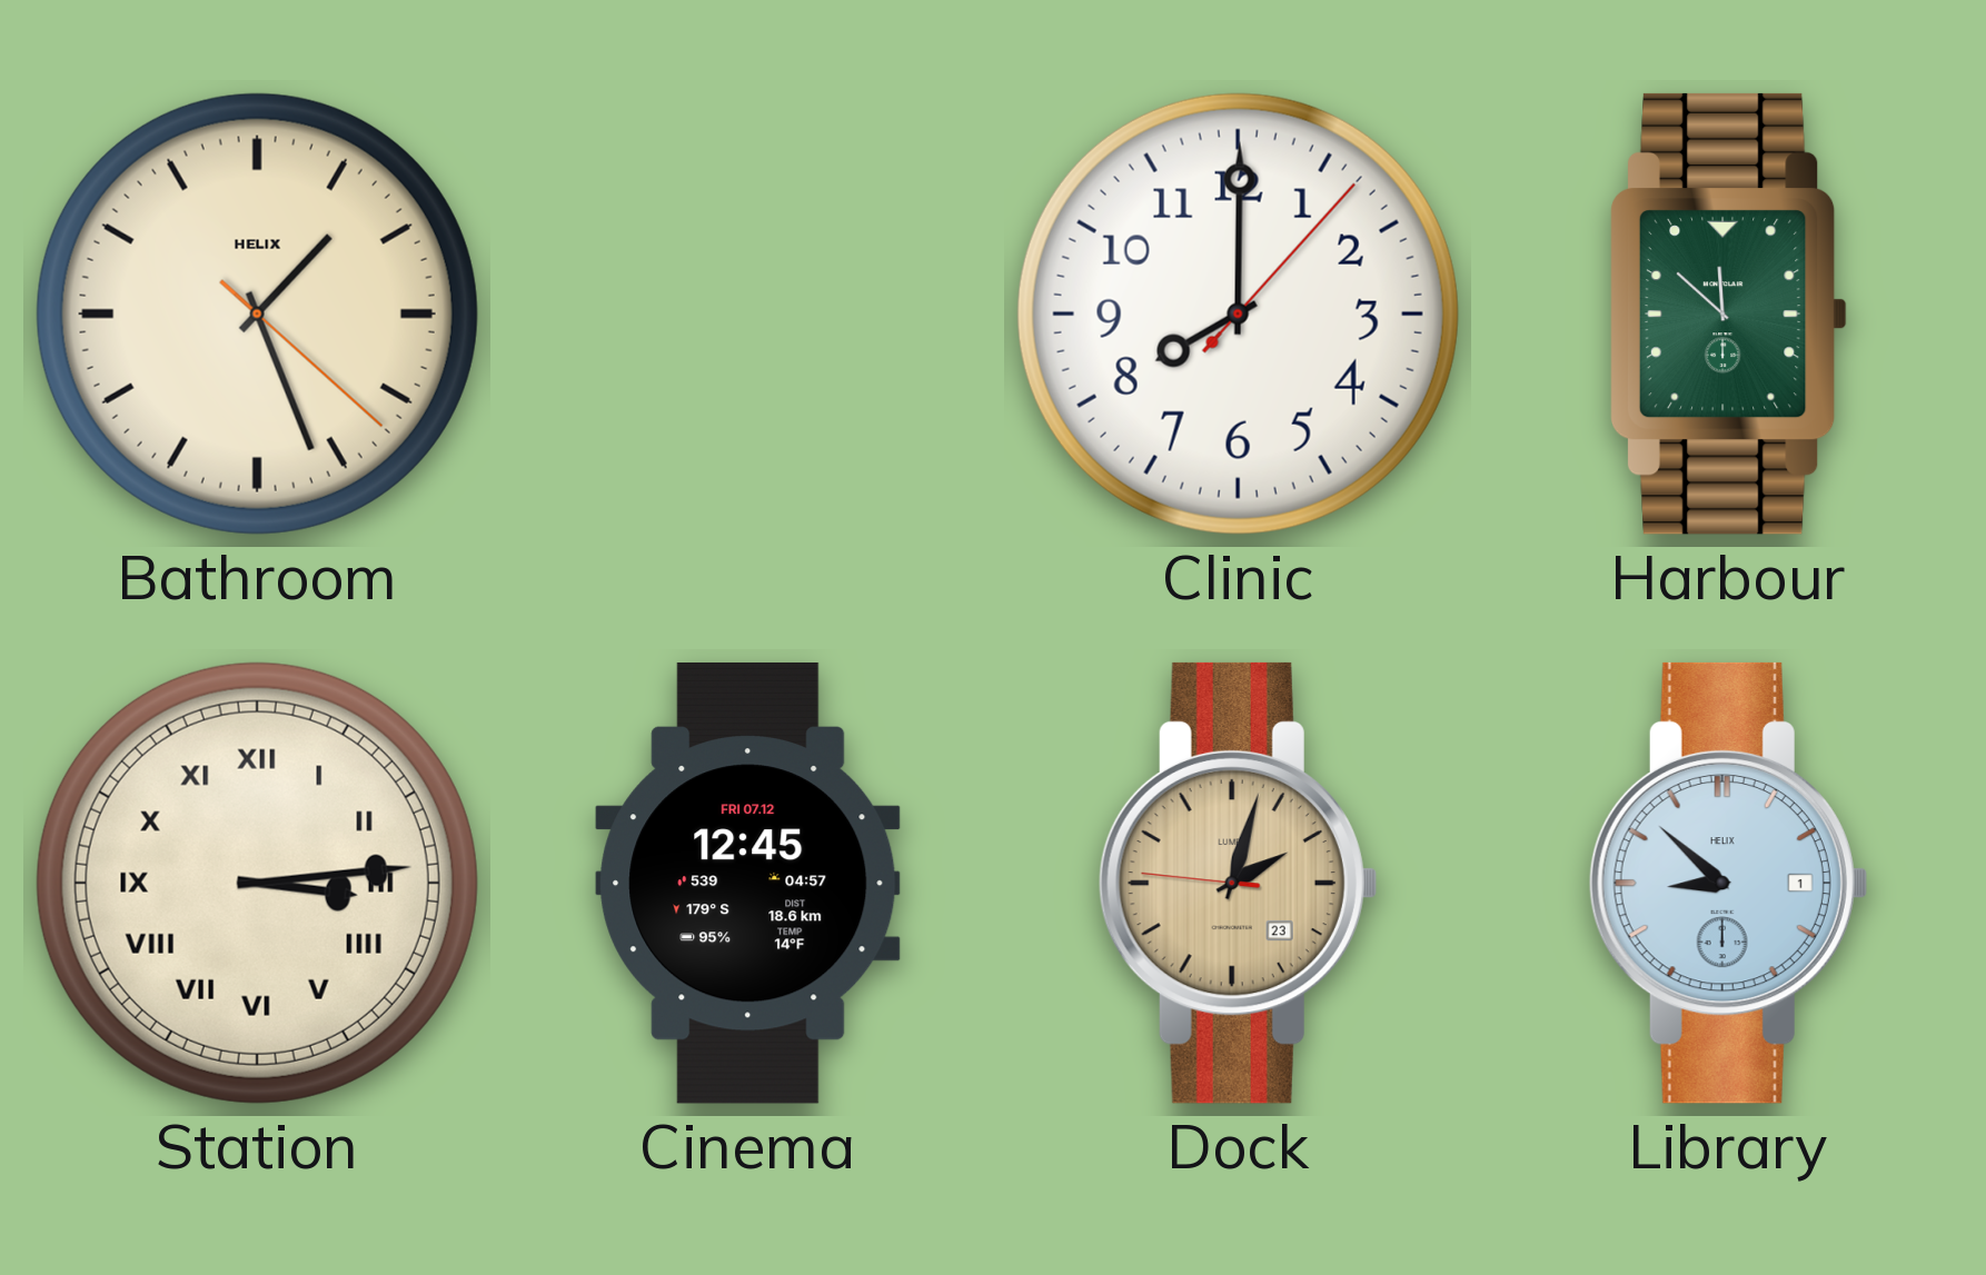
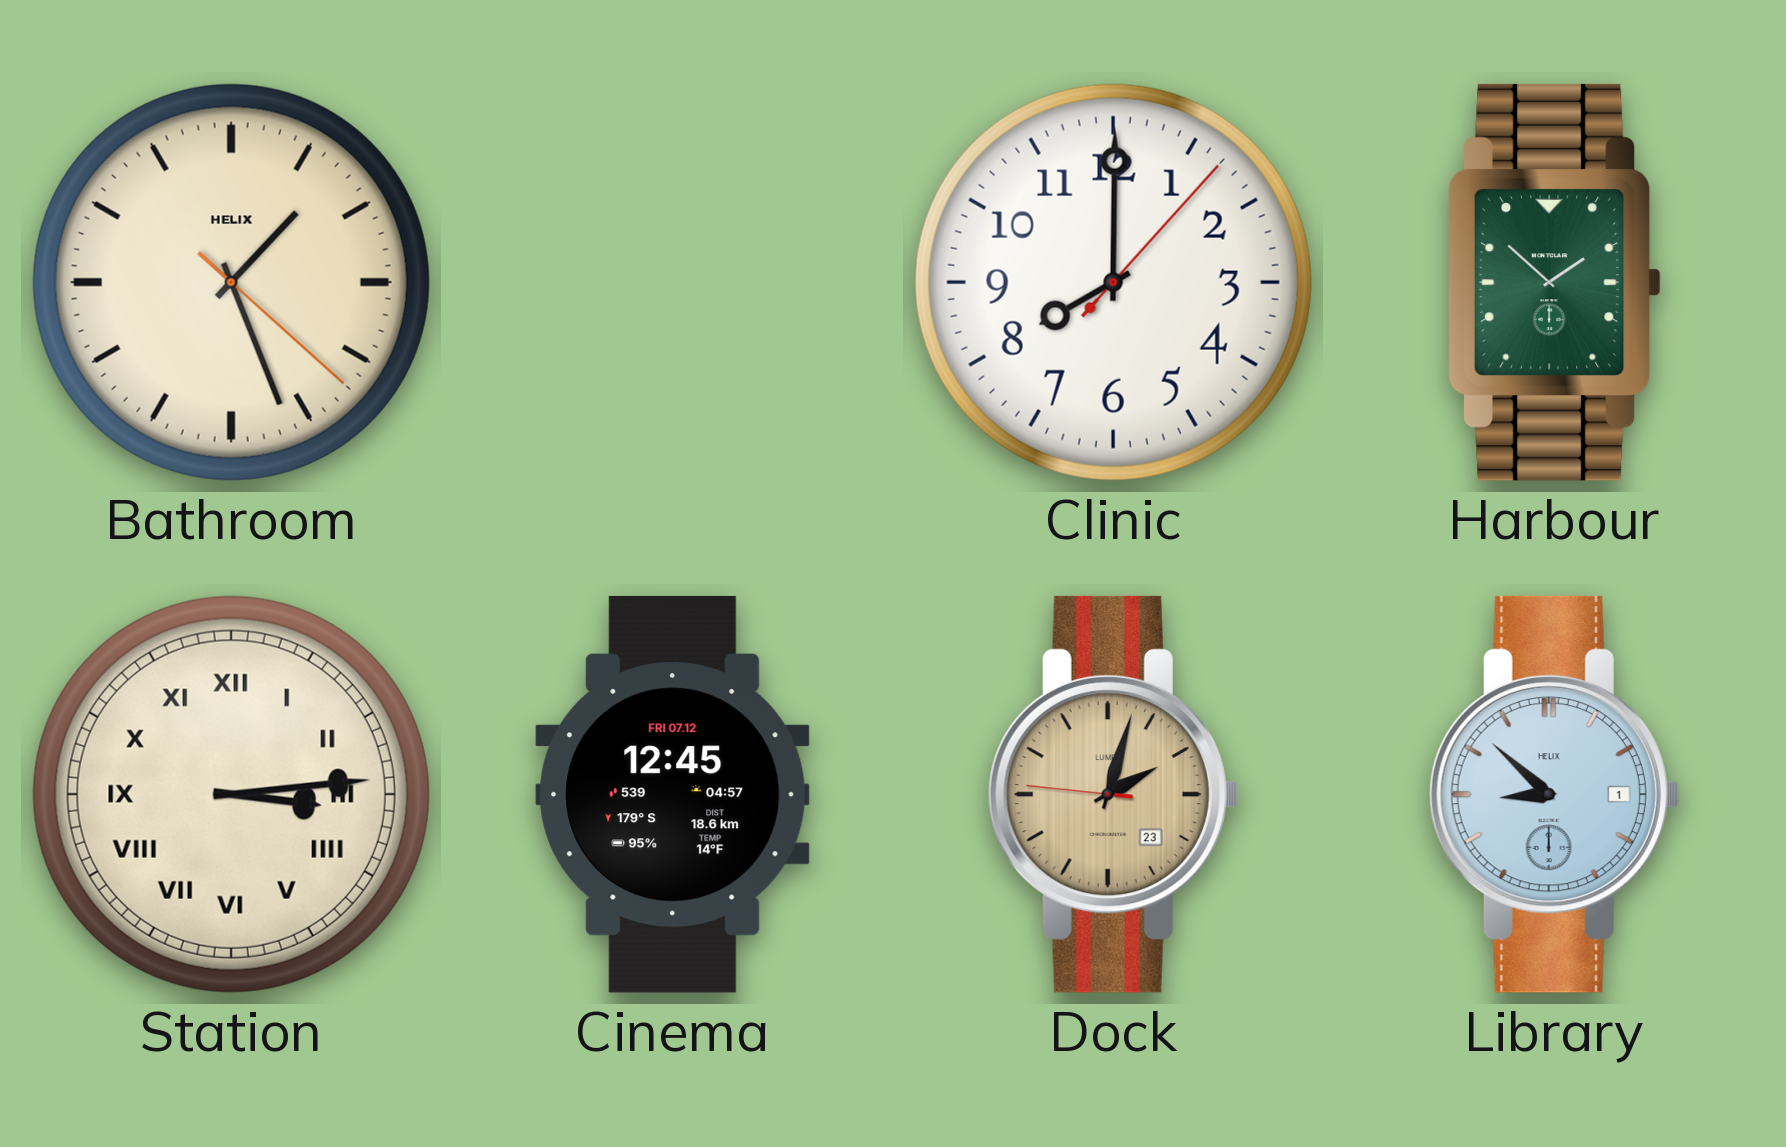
Harbour: 11:52 -> 1:52 (1554, 282)
